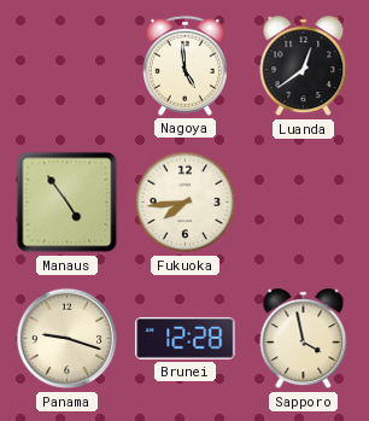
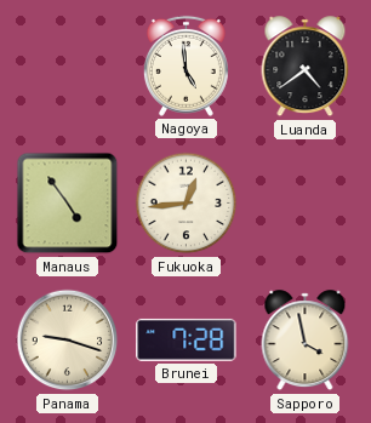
Luanda: 12:39 -> 4:39 (306, 67)
Fukuoka: 7:44 -> 12:44 (187, 204)
Brunei: 12:28 -> 7:28 (187, 339)
